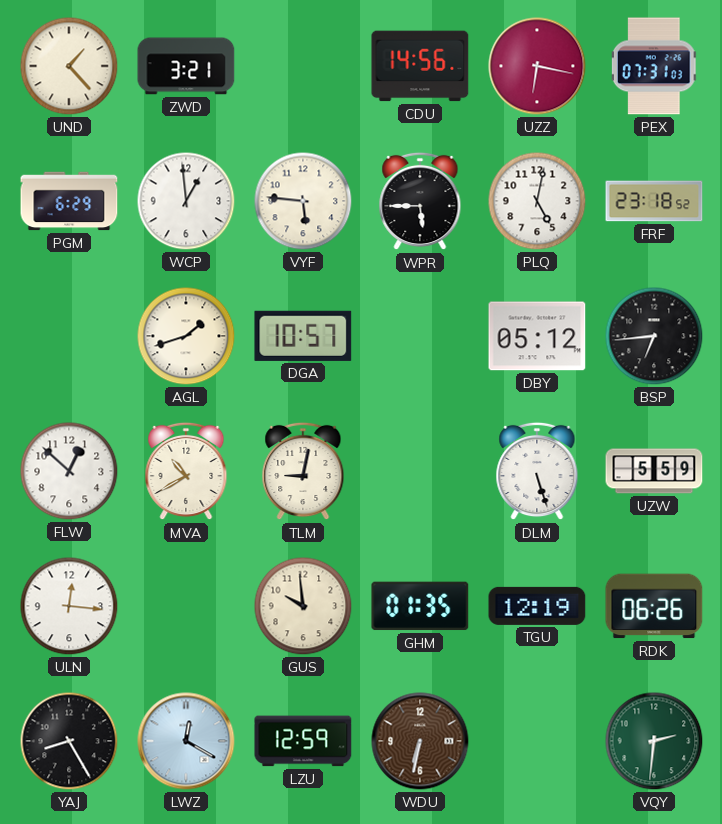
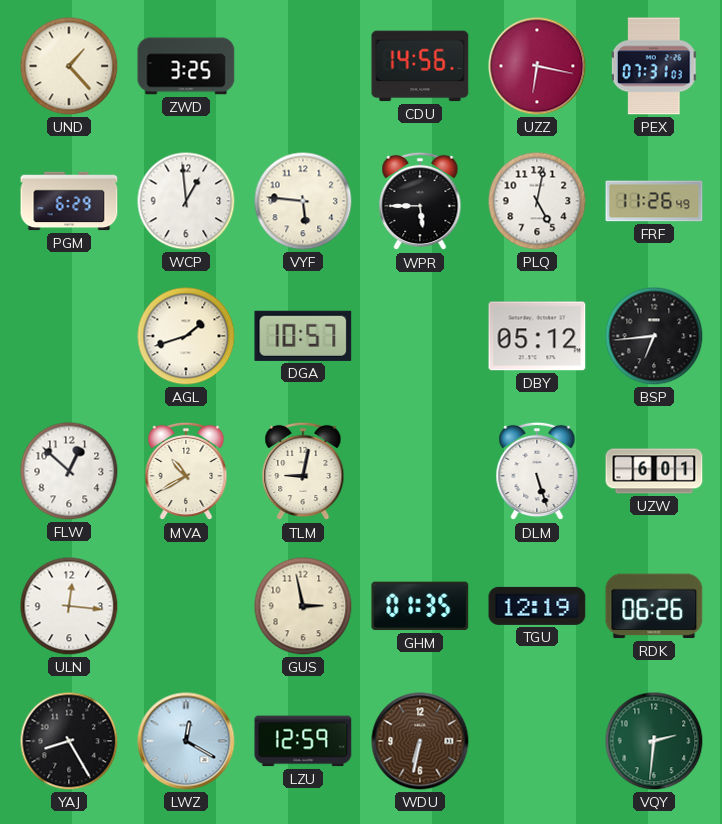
ZWD: 3:21 -> 3:25 (186, 66)
FRF: 23:18 -> 11:26 (654, 201)
UZW: 5:59 -> 6:01 (654, 471)
GUS: 9:59 -> 2:58 (303, 606)
